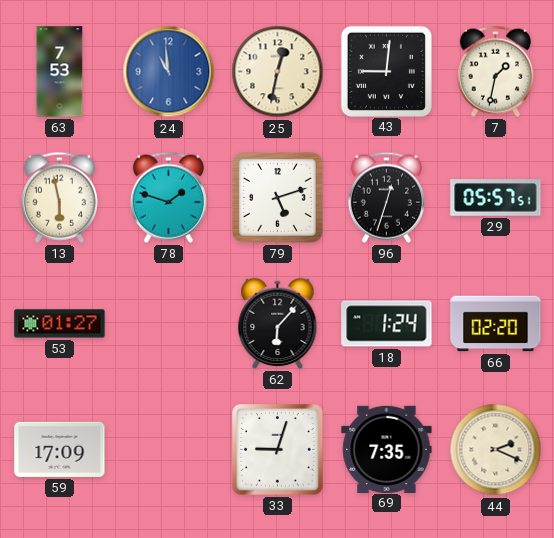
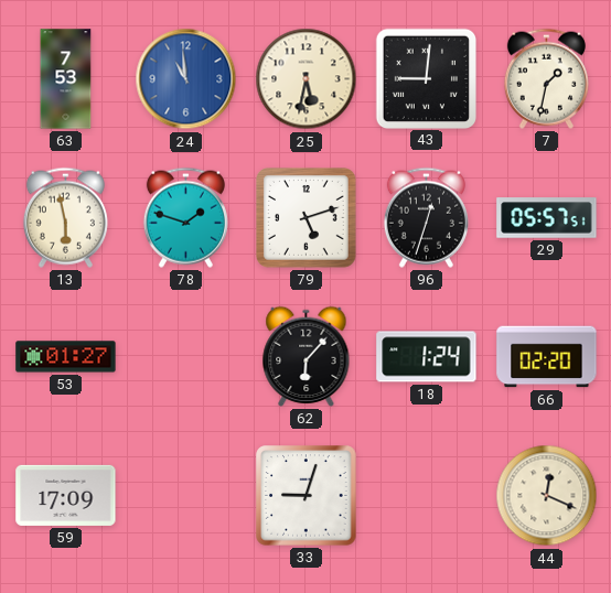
25: 12:32 -> 5:32 (307, 79)
69: 7:35 -> none (387, 449)
44: 2:19 -> 12:19 (547, 496)
